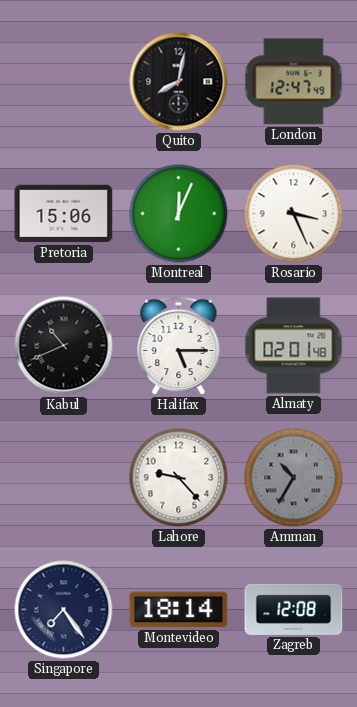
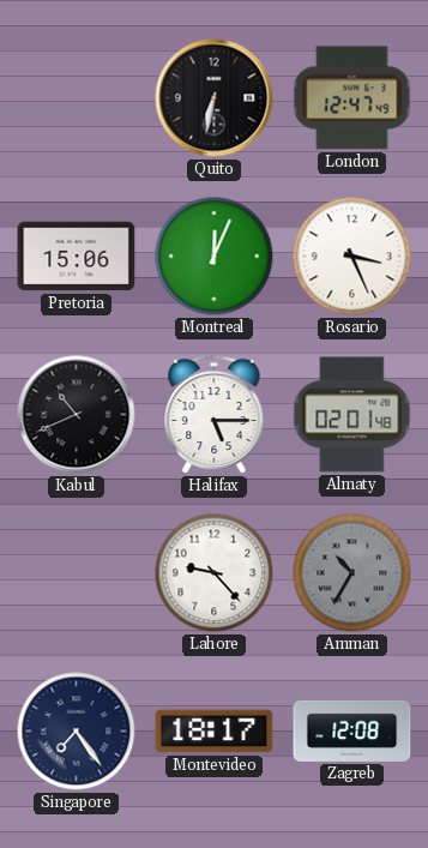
Quito: 8:02 -> 6:32 (215, 98)
Montevideo: 18:14 -> 18:17 (215, 732)
